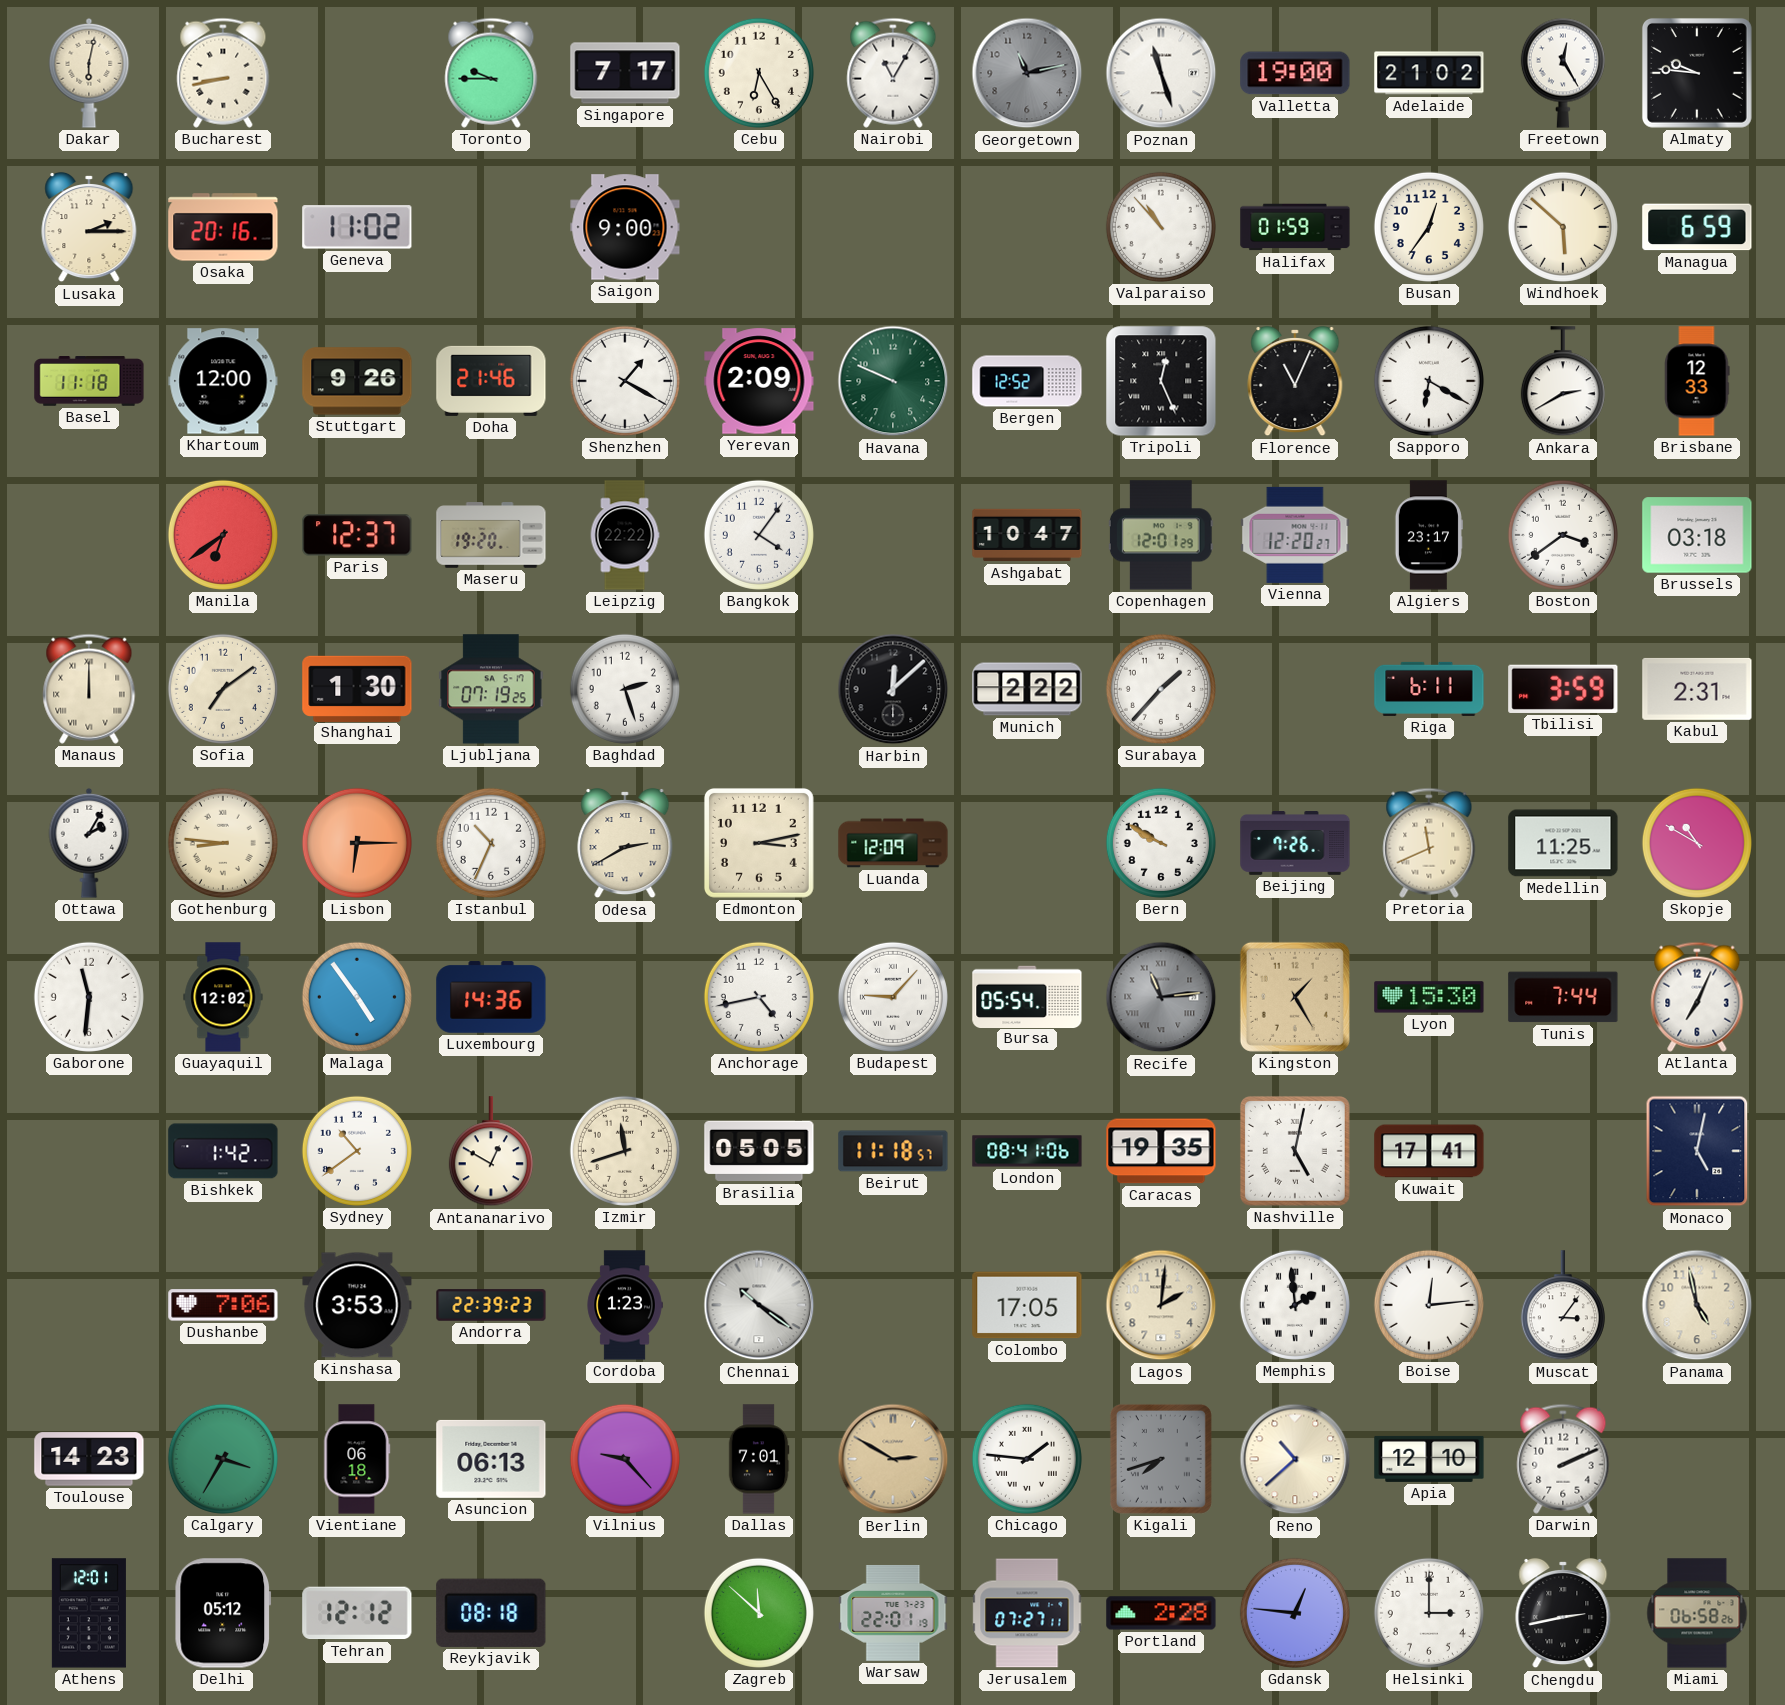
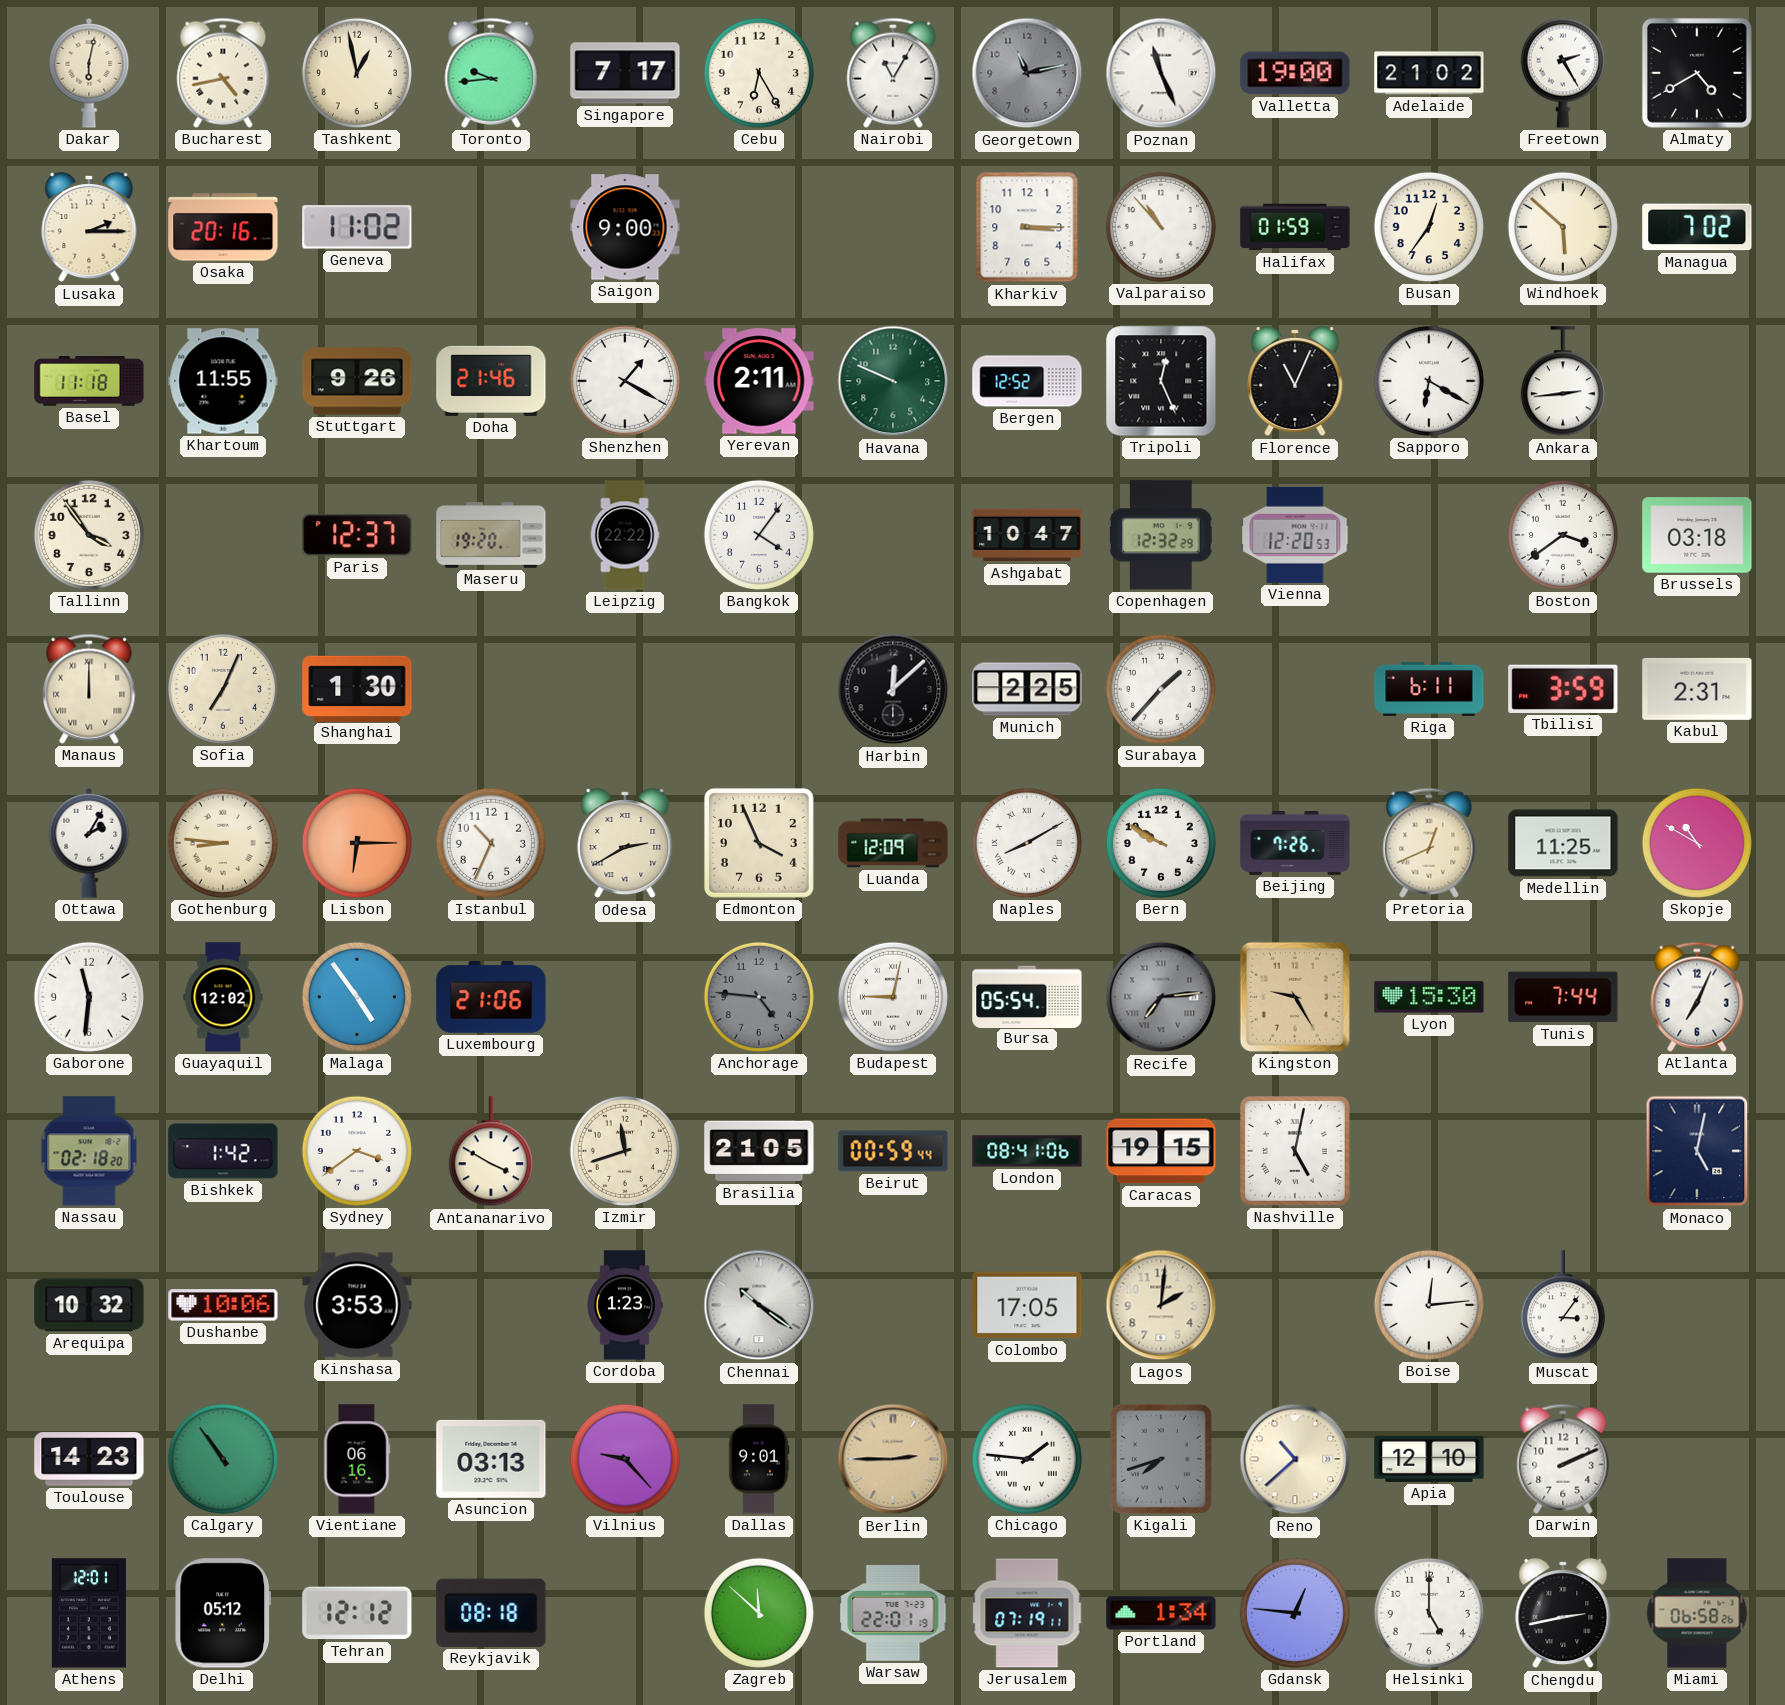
Bucharest: 8:43 -> 4:43 (223, 73)
Tashkent: none -> 12:58 (357, 73)
Toronto: 9:45 -> 9:44 (491, 73)
Poznan: 11:27 -> 11:26 (1161, 73)
Freetown: 12:25 -> 2:25 (1563, 73)
Almaty: 9:46 -> 4:40 (1697, 73)
Kharkiv: none -> 3:15 (1027, 227)
Managua: 6:59 -> 7:02 (1697, 227)
Khartoum: 12:00 -> 11:55 (223, 381)
Yerevan: 2:09 -> 2:11 (759, 381)
Ankara: 2:40 -> 2:44 (1563, 382)
Brisbane: 12:33 -> none (1697, 381)
Tallinn: none -> 3:54 (89, 535)
Manila: 6:39 -> none (223, 535)
Copenhagen: 12:01 -> 12:32 (1161, 535)
Vienna: 12:20:27 -> 12:20:53 (1295, 535)
Algiers: 23:17 -> none (1429, 535)
Sofia: 7:09 -> 7:04 (223, 689)
Ljubljana: 07:19 -> none (491, 689)
Baghdad: 2:27 -> none (625, 689)
Munich: 2:22 -> 2:25 (1027, 689)
Edmonton: 3:13 -> 3:56 (759, 843)
Naples: none -> 8:10 (1027, 843)
Pretoria: 11:41 -> 12:41 (1429, 843)
Luxembourg: 14:36 -> 21:06 (491, 997)
Anchorage: 4:43 -> 4:46 (759, 997)
Anchorage dial: white -> grey (759, 997)
Budapest: 9:07 -> 9:02 (893, 997)
Recife: 11:14 -> 7:14 (1161, 997)
Kingston: 1:25 -> 9:25 (1295, 997)
Nassau: none -> 02:18 (89, 1151)
Sydney: 10:39 -> 3:39 (357, 1151)
Antananarivo: 12:50 -> 3:50 (491, 1152)
Brasilia: 05:05 -> 21:05 (759, 1151)
Beirut: 11:18 -> 00:59 (893, 1151)
Caracas: 19:35 -> 19:15 (1161, 1151)
Kuwait: 17:41 -> none (1429, 1151)
Arequipa: none -> 10:32 (89, 1305)
Dushanbe: 7:06 -> 10:06 (223, 1305)
Andorra: 22:39 -> none (491, 1305)
Memphis: 1:59 -> none (1295, 1305)
Panama: 4:58 -> none (1697, 1305)
Calgary: 3:35 -> 10:54 (223, 1459)
Vientiane: 06:18 -> 06:16 (357, 1459)
Asuncion: 06:13 -> 03:13 (491, 1459)
Dallas: 7:01 -> 9:01 (759, 1459)
Berlin: 2:50 -> 2:45 (893, 1459)
Jerusalem: 07:27 -> 07:19 (1027, 1613)
Portland: 2:28 -> 1:34 (1161, 1613)
Helsinki: 3:00 -> 5:00 (1429, 1613)
